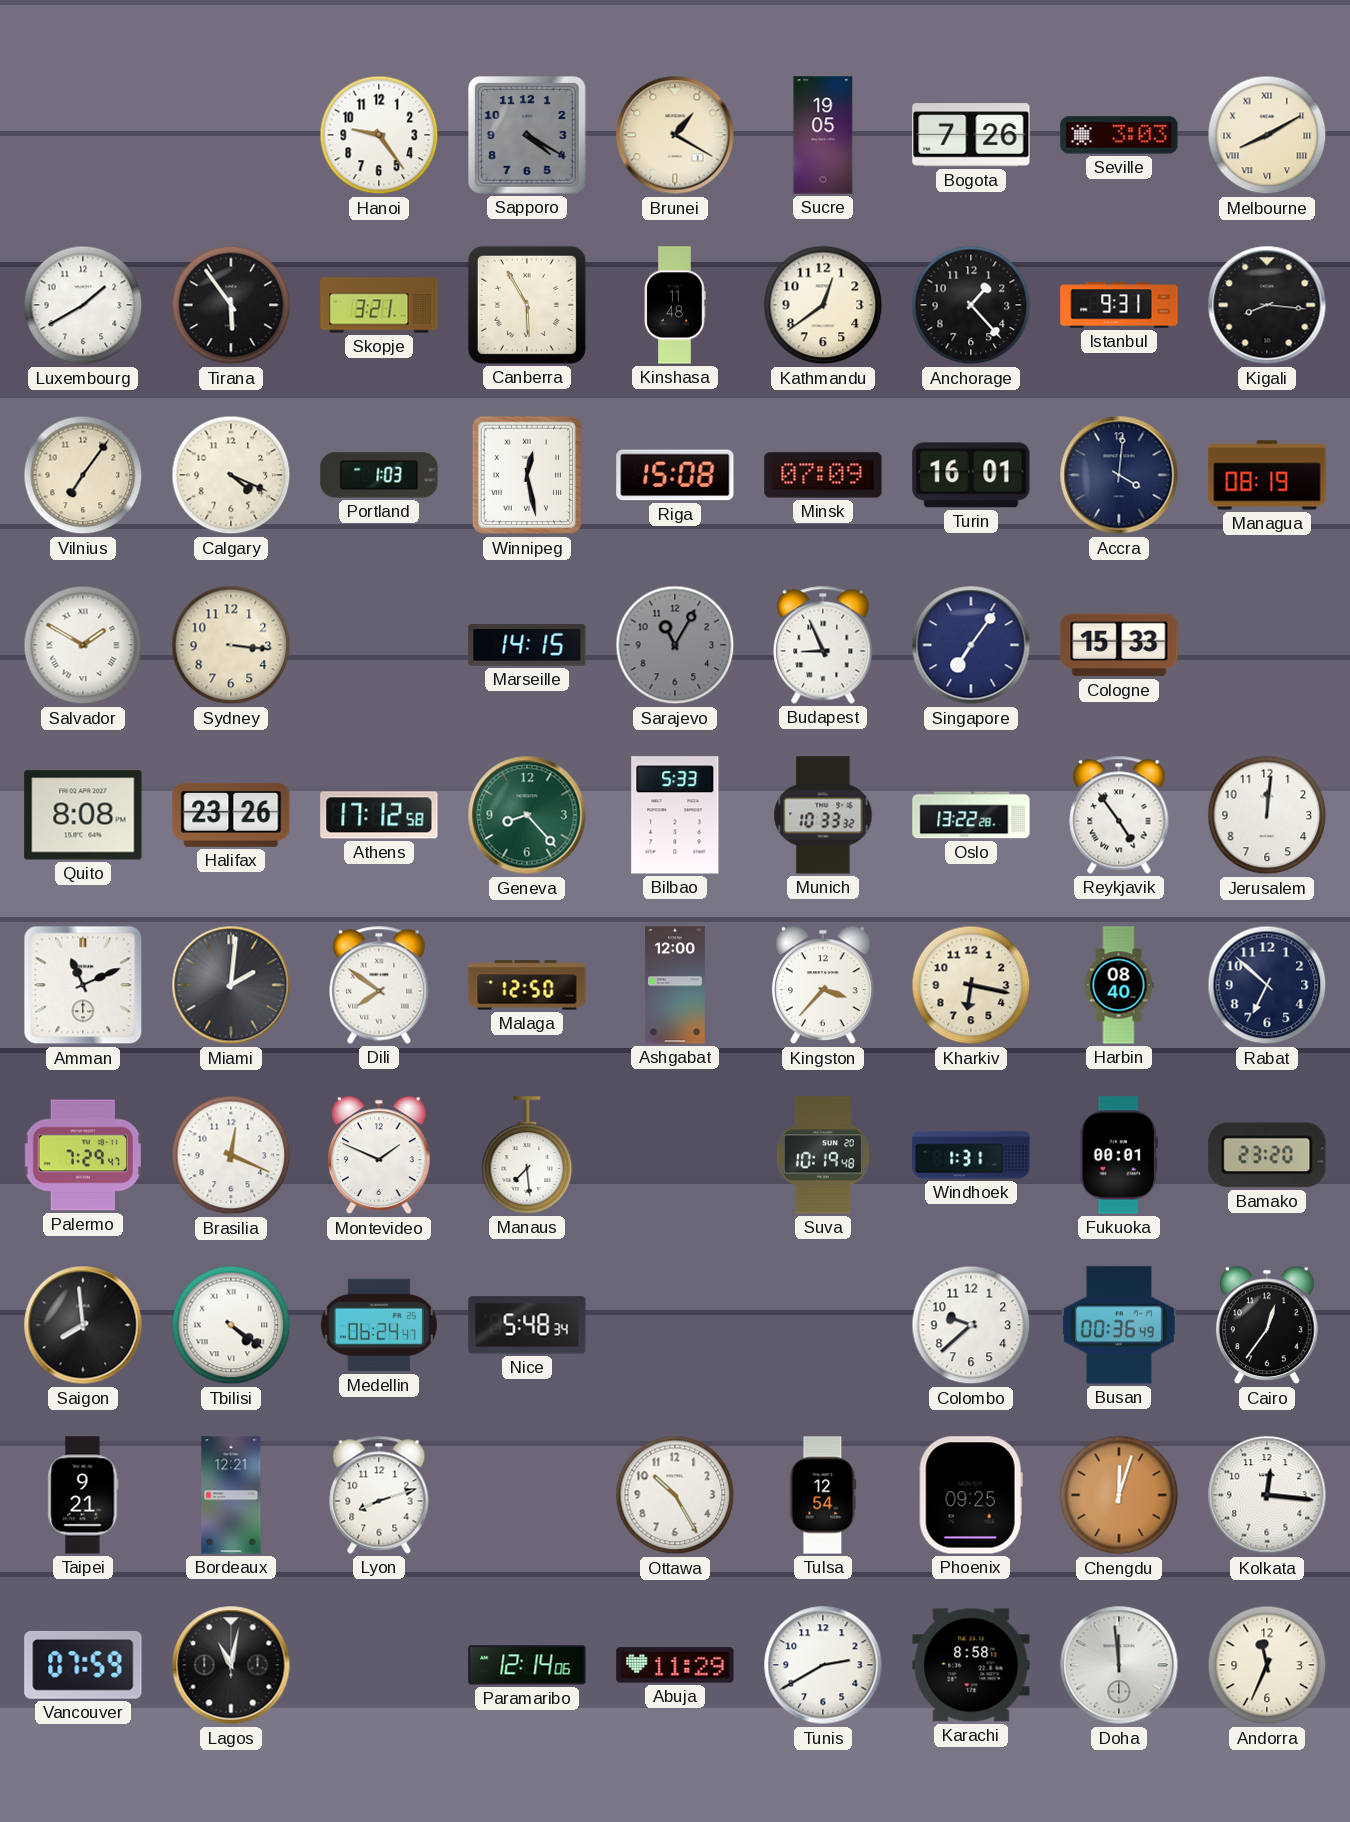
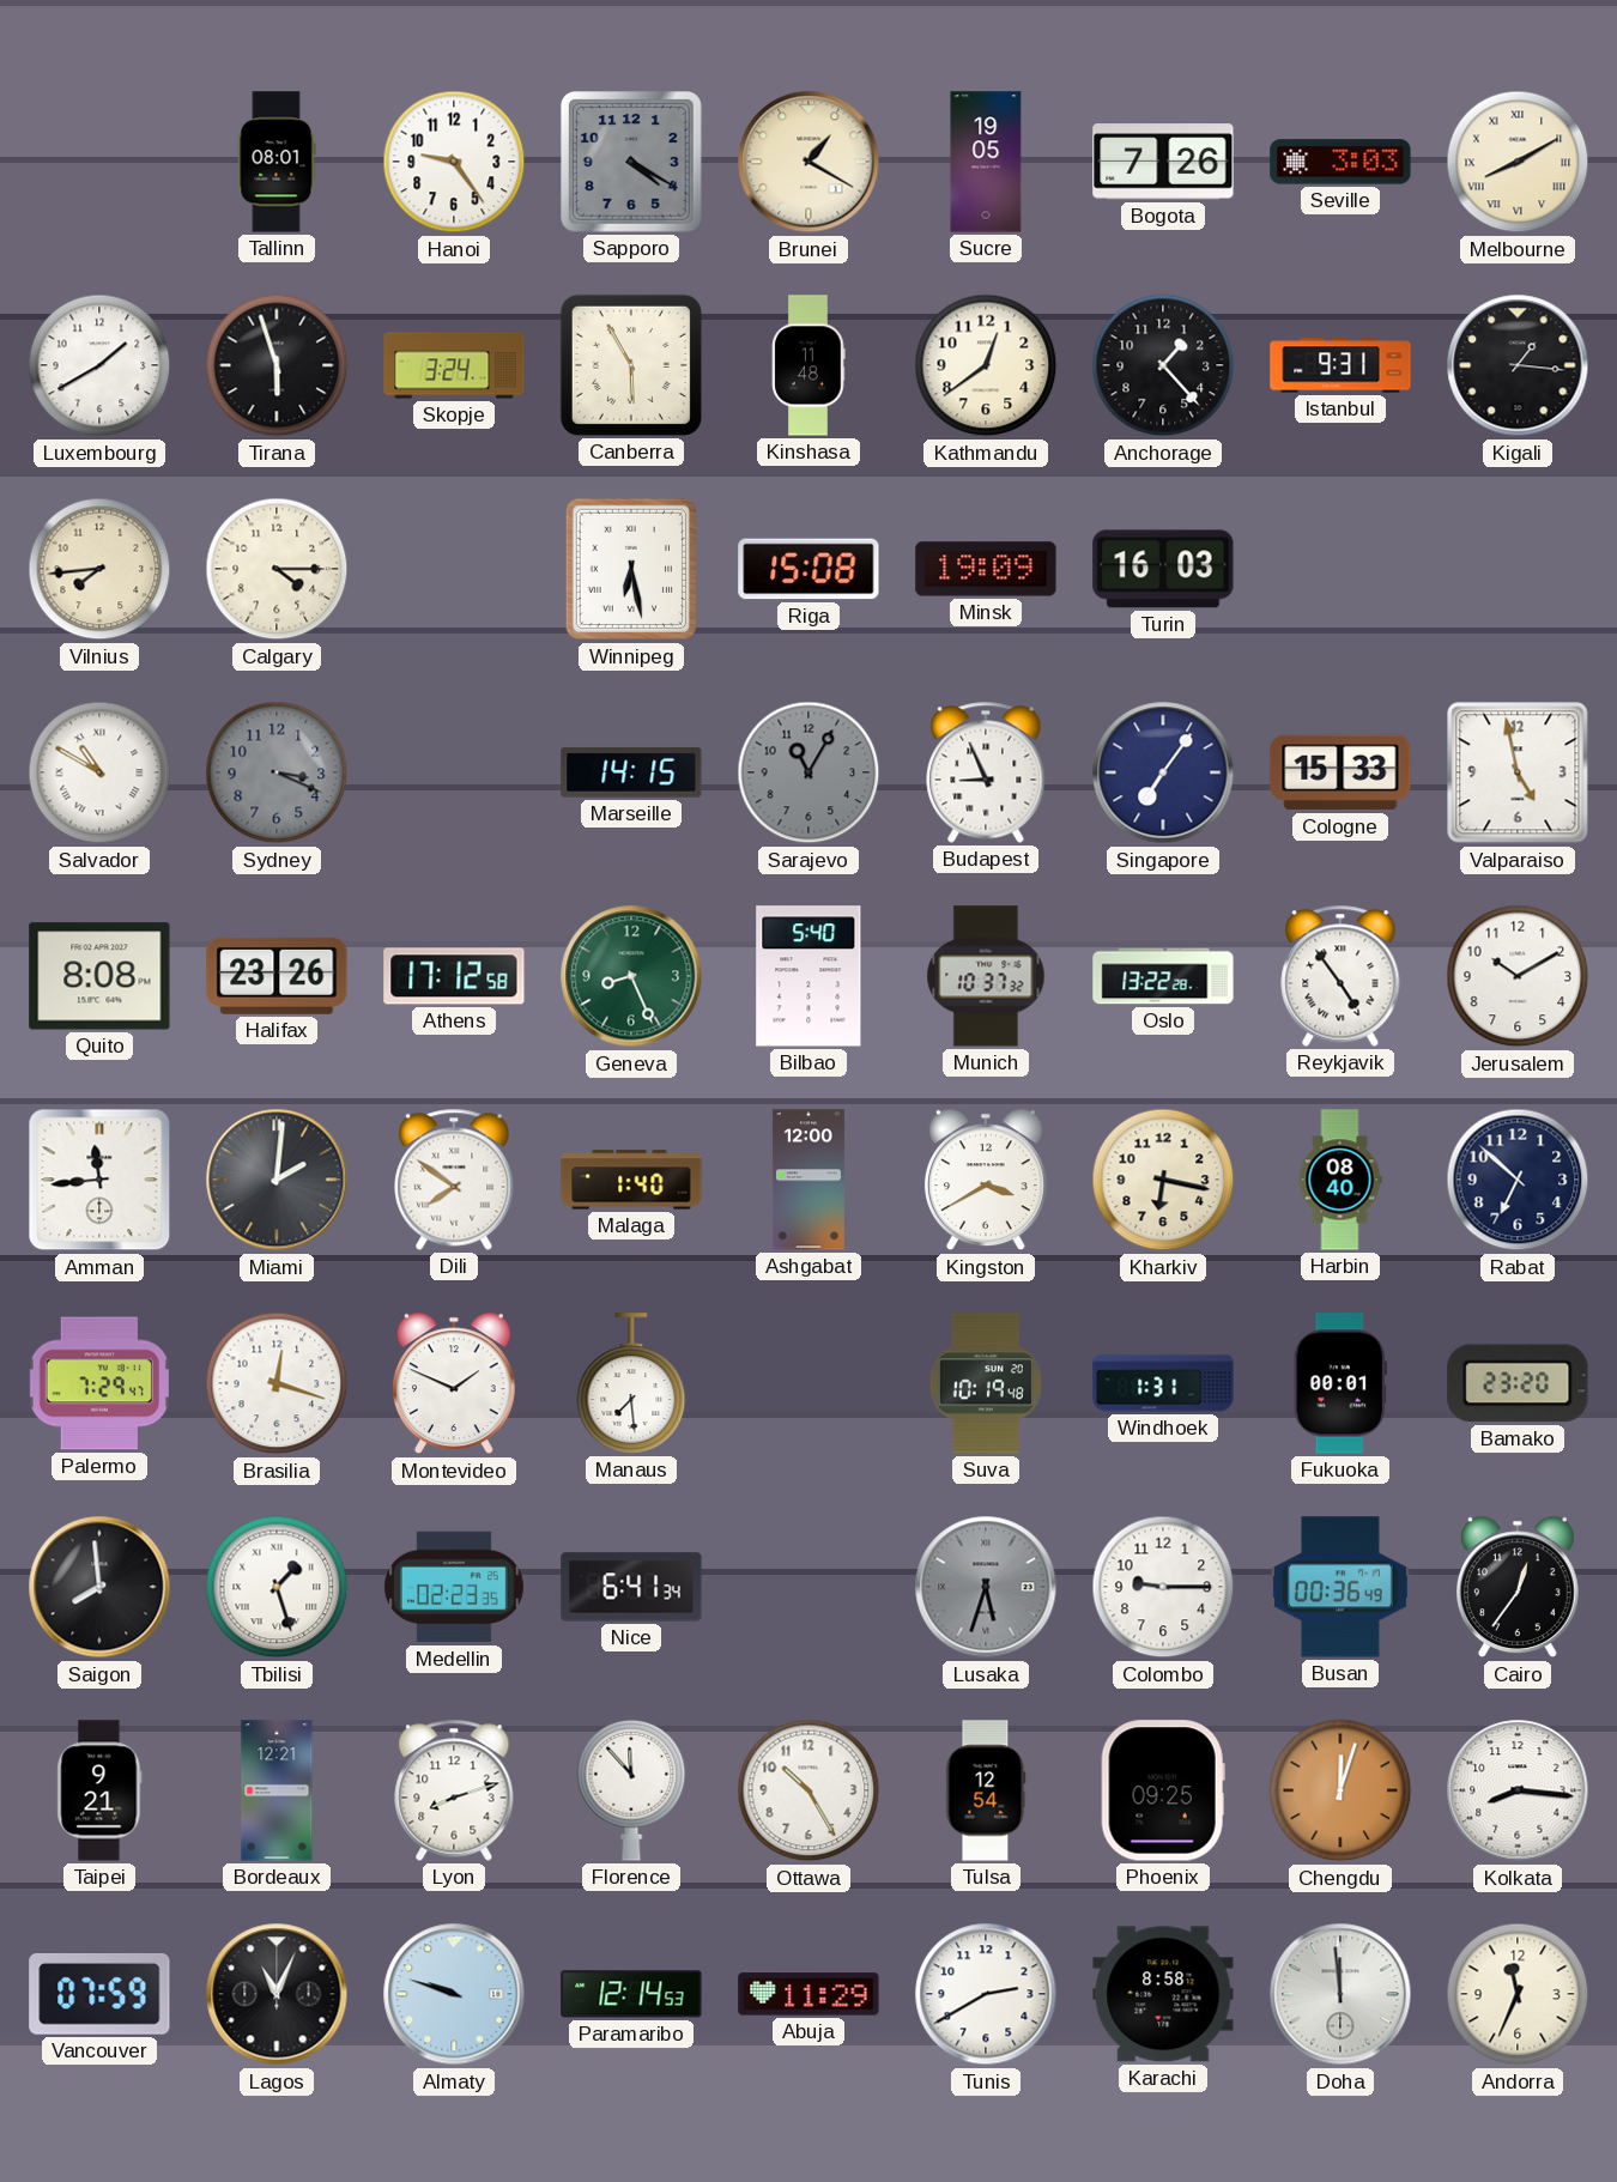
Tallinn: none -> 08:01 (277, 162)
Tirana: 5:54 -> 5:57 (277, 365)
Skopje: 3:21 -> 3:24 (454, 365)
Kigali: 8:16 -> 1:16 (1518, 365)
Vilnius: 7:06 -> 7:44 (99, 569)
Calgary: 4:19 -> 4:15 (277, 569)
Portland: 1:03 -> none (379, 475)
Winnipeg: 12:28 -> 6:28 (630, 569)
Minsk: 07:09 -> 19:09 (986, 569)
Turin: 16:01 -> 16:03 (1163, 569)
Accra: 4:01 -> none (1119, 475)
Managua: 08:19 -> none (1267, 475)
Salvador: 1:50 -> 10:50 (99, 772)
Sydney: 3:16 -> 3:19 (277, 772)
Sydney dial: cream -> grey (277, 772)
Valparaiso: none -> 4:58 (1518, 772)
Geneva: 8:23 -> 8:26 (631, 976)
Bilbao: 5:33 -> 5:40 (808, 976)
Munich: 10:33 -> 10:37 (986, 976)
Jerusalem: 12:01 -> 10:10 (1518, 976)
Amman: 11:11 -> 11:44 (99, 1180)
Malaga: 12:50 -> 1:40 (631, 1180)
Kingston: 3:37 -> 3:40 (986, 1180)
Brasilia: 12:19 -> 12:18 (277, 1383)
Tbilisi: 4:21 -> 1:27 (277, 1587)
Medellin: 06:24 -> 02:23 (454, 1587)
Nice: 5:48 -> 6:41 (631, 1587)
Lusaka: none -> 5:33 (986, 1587)
Colombo: 9:38 -> 9:15 (1163, 1587)
Florence: none -> 11:53 (631, 1790)
Kolkata: 12:16 -> 8:16 (1518, 1790)
Lagos: 11:02 -> 11:04 (277, 1994)
Almaty: none -> 9:48 (454, 1994)
Paramaribo: 12:14:06 -> 12:14:53 (631, 1994)
